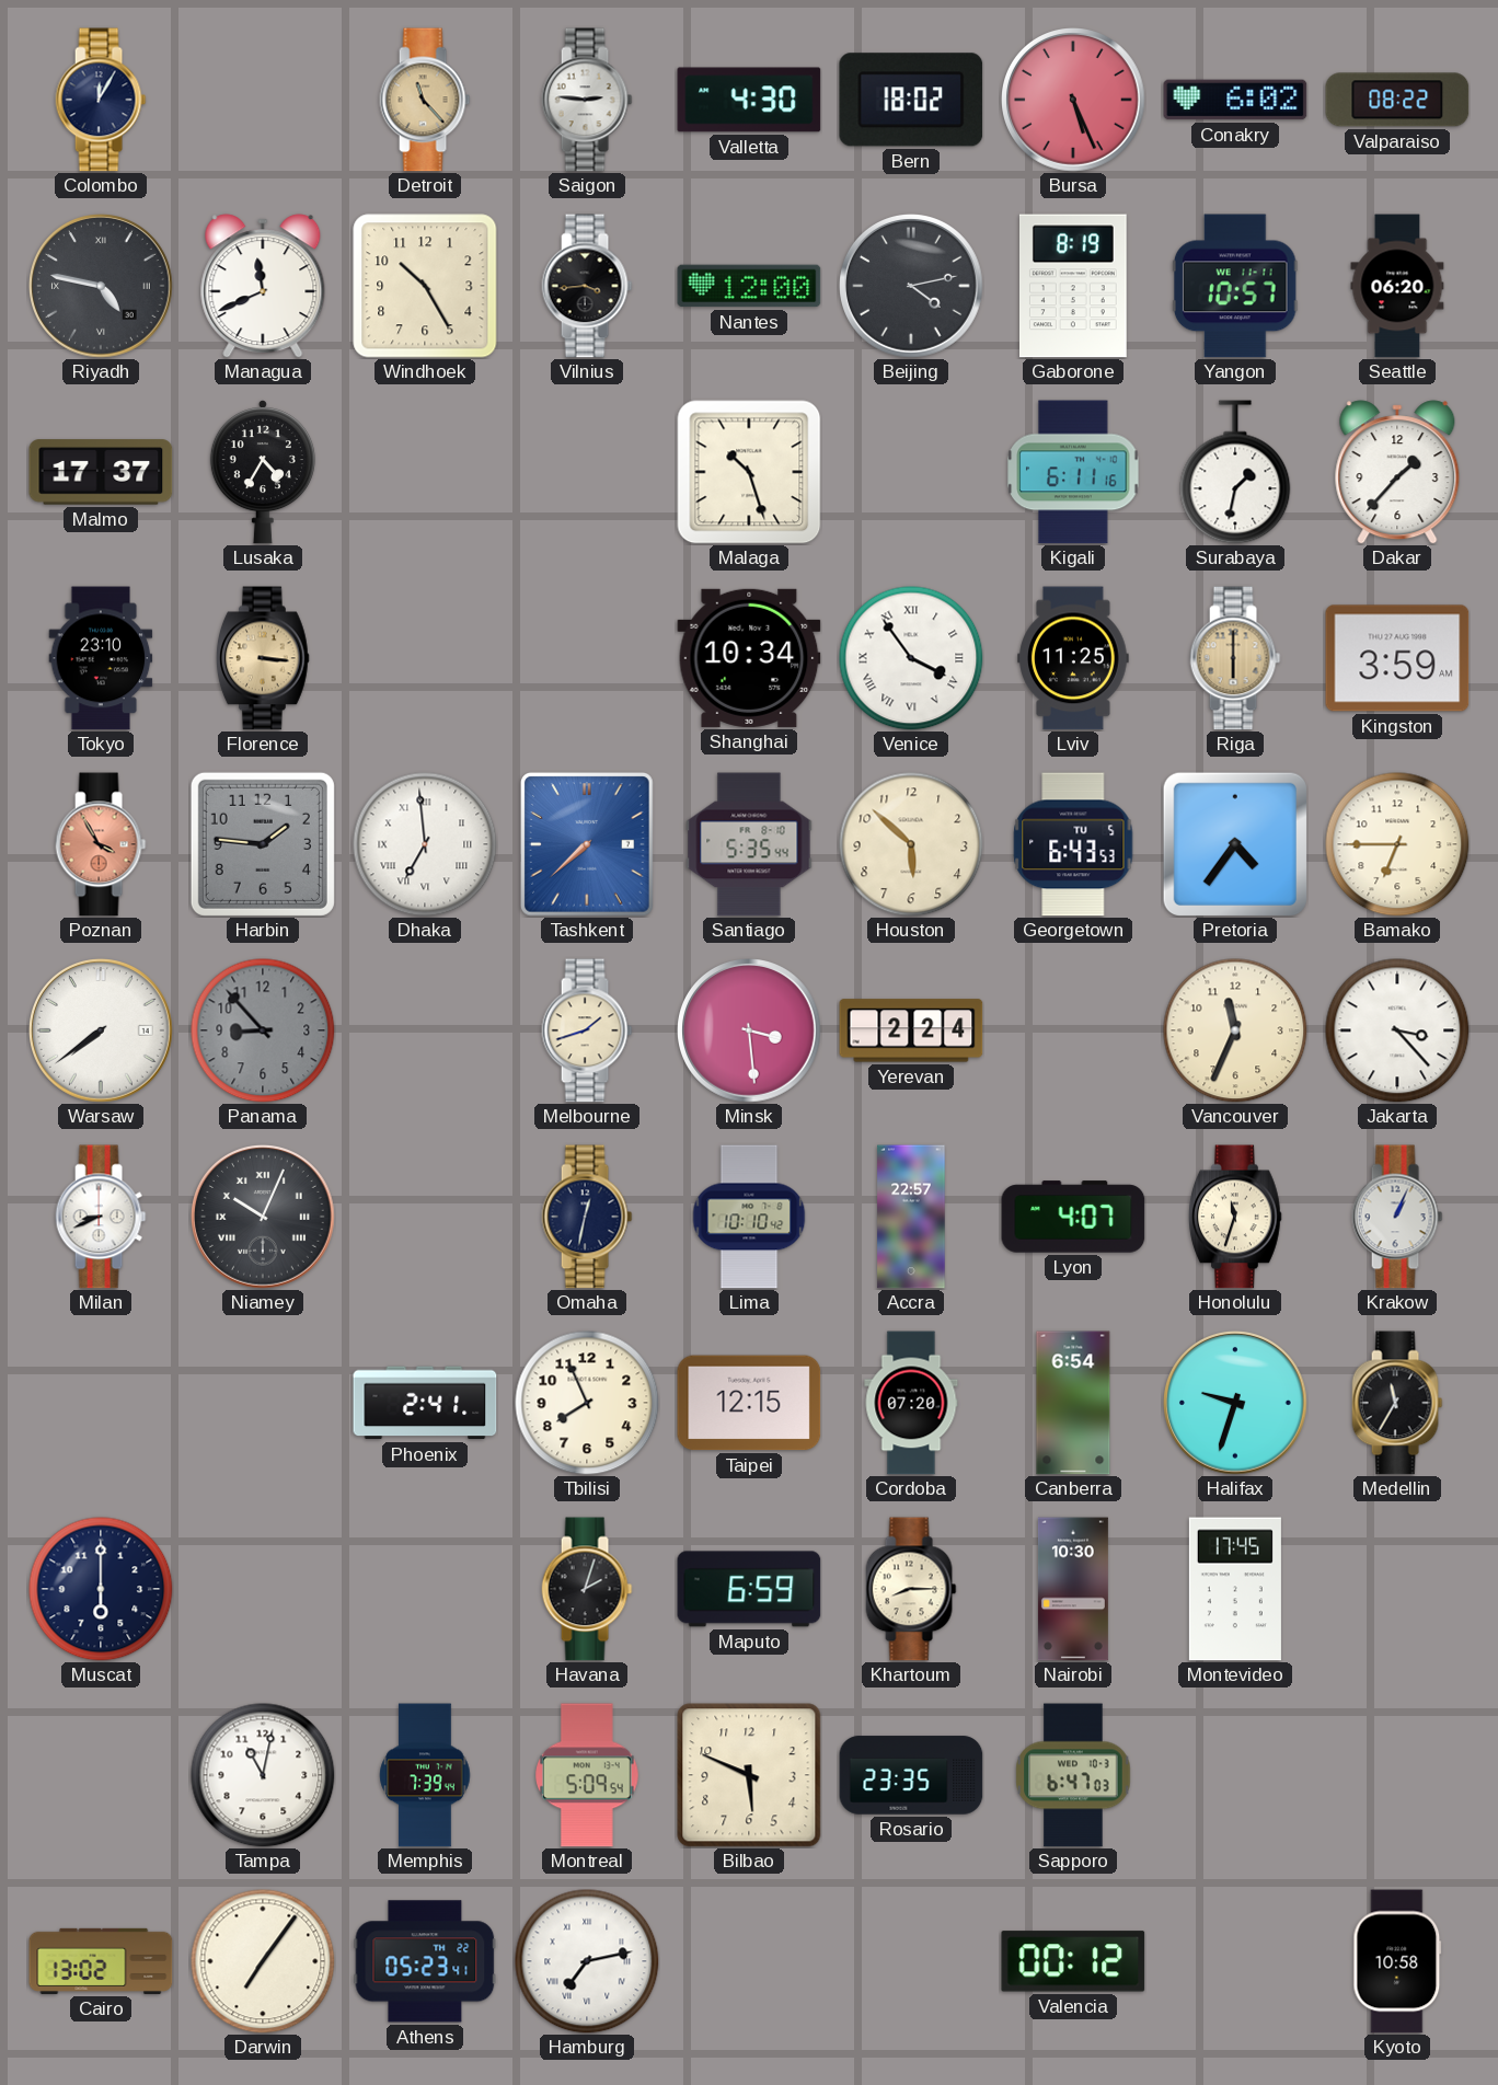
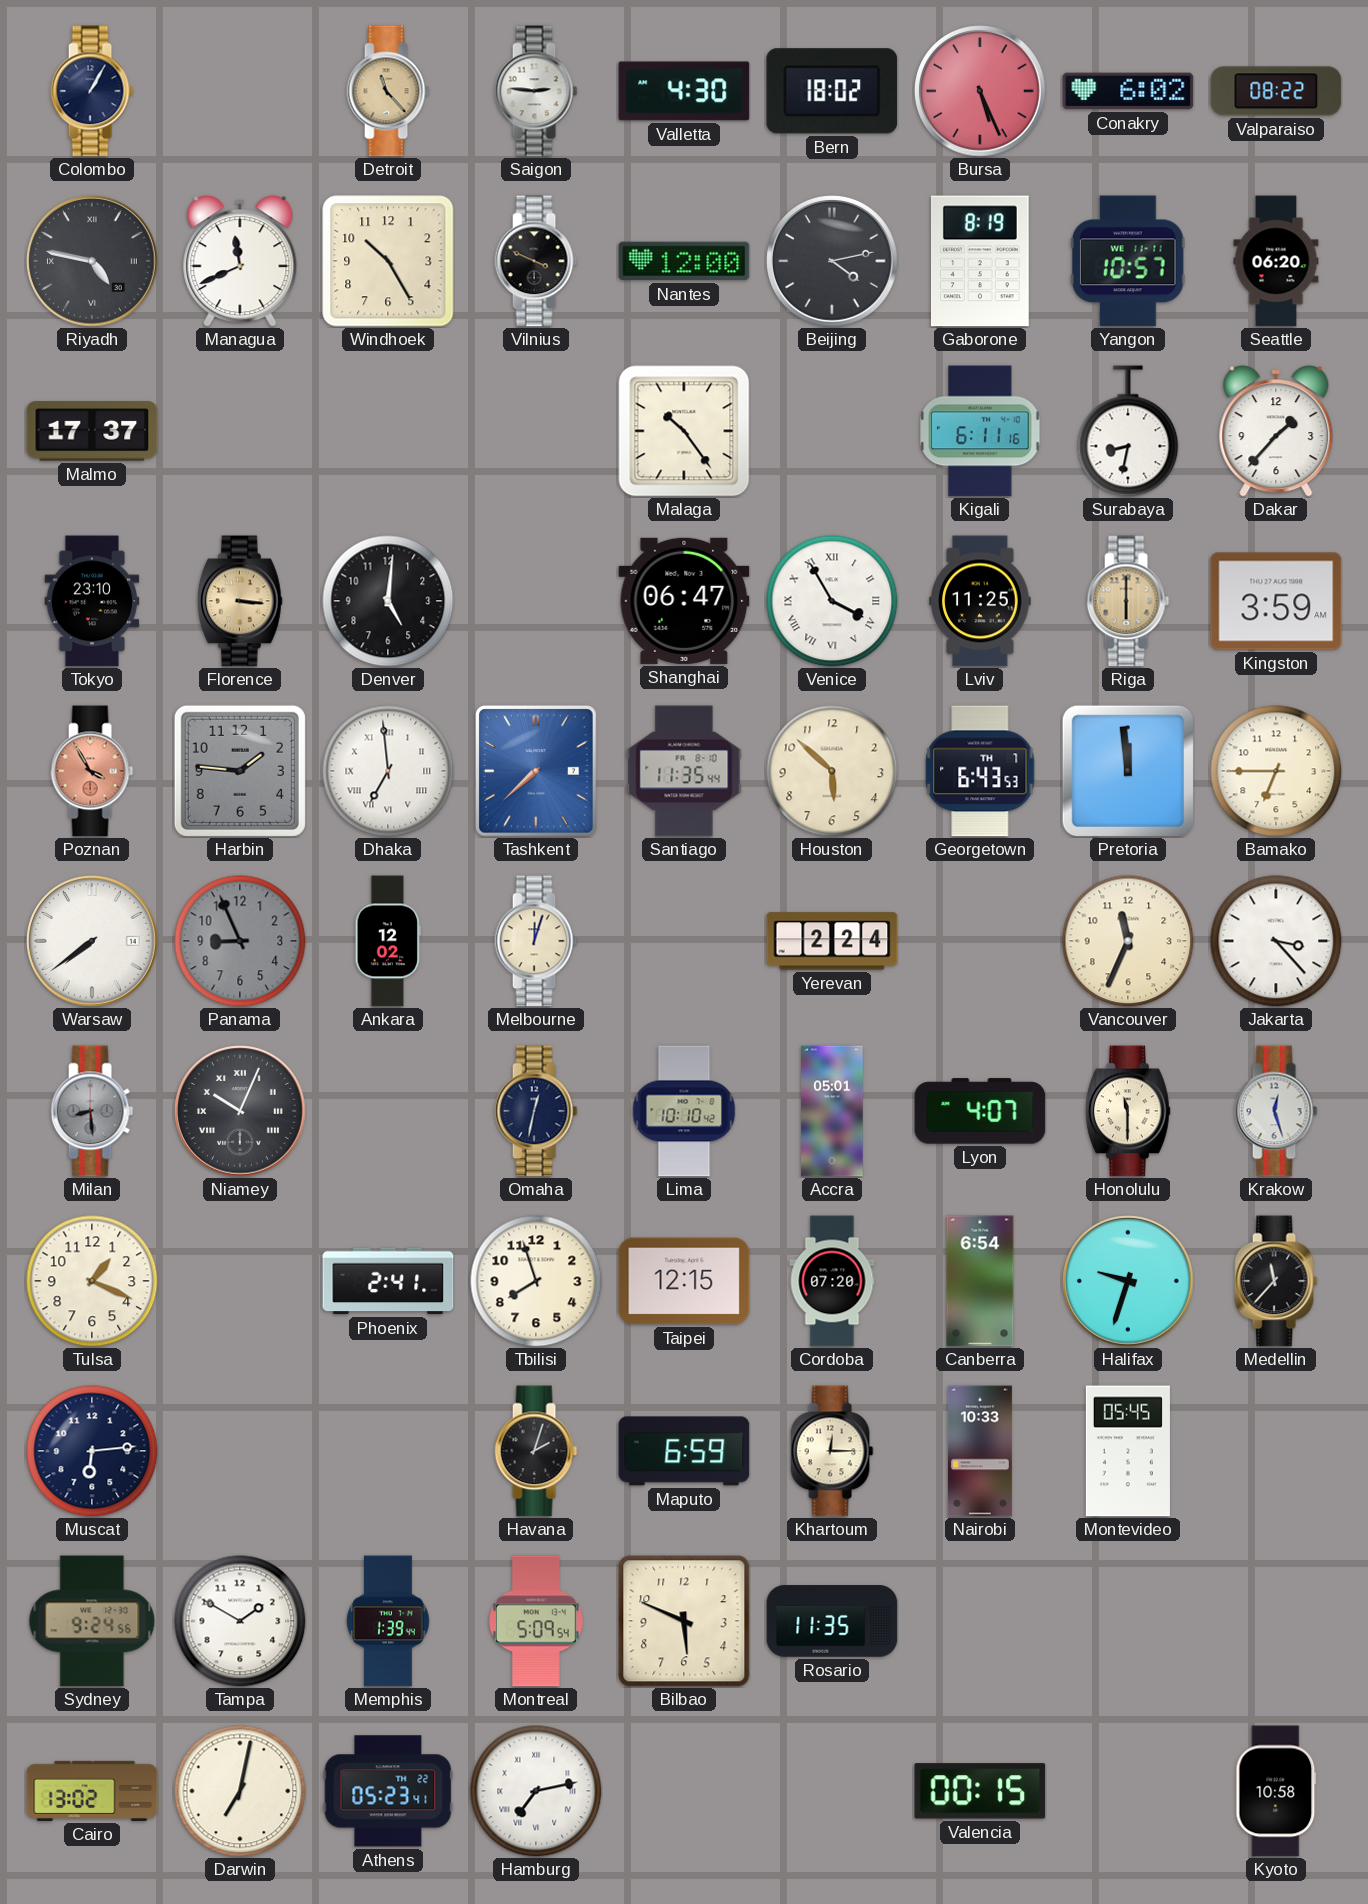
Colombo: 12:05 -> 1:05 (92, 91)
Vilnius: 3:44 -> 3:49 (536, 261)
Lusaka: 4:35 -> none (263, 473)
Malaga: 10:27 -> 10:24 (684, 431)
Surabaya: 1:32 -> 8:32 (1128, 431)
Denver: none -> 5:01 (388, 601)
Shanghai: 10:34 -> 06:47 (684, 601)
Venice: 3:54 -> 3:55 (832, 601)
Santiago: 5:35 -> 11:35 (684, 771)
Georgetown date: TU 5 -> TH 7 (980, 771)
Pretoria: 4:36 -> 11:59 (1128, 771)
Panama: 8:53 -> 8:56 (240, 941)
Ankara: none -> 12:02 (387, 941)
Melbourne: 1:42 -> 12:03 (536, 941)
Minsk: 3:29 -> none (750, 1032)
Milan: 8:41 -> 8:29 (92, 1111)
Milan dial: white -> grey (92, 1111)
Accra: 22:57 -> 05:01 (832, 1111)
Honolulu: 11:33 -> 11:30 (1128, 1111)
Krakow: 1:04 -> 12:27 (1276, 1111)
Tulsa: none -> 1:19 (92, 1281)
Tbilisi: 7:56 -> 7:57 (536, 1281)
Medellin: 11:35 -> 11:37 (1276, 1281)
Muscat: 6:00 -> 6:14 (92, 1451)
Khartoum: 8:15 -> 12:15 (832, 1451)
Nairobi: 10:30 -> 10:33 (980, 1451)
Montevideo: 17:45 -> 05:45 (1128, 1451)
Sydney: none -> 9:24 (92, 1621)
Tampa: 11:02 -> 1:50 (240, 1621)
Memphis: 7:39 -> 1:39 (388, 1621)
Rosario: 23:35 -> 11:35 (832, 1621)
Sapporo: 6:47 -> none (1073, 1775)
Darwin: 7:06 -> 7:02 (240, 1791)
Valencia: 00:12 -> 00:15 (980, 1791)
